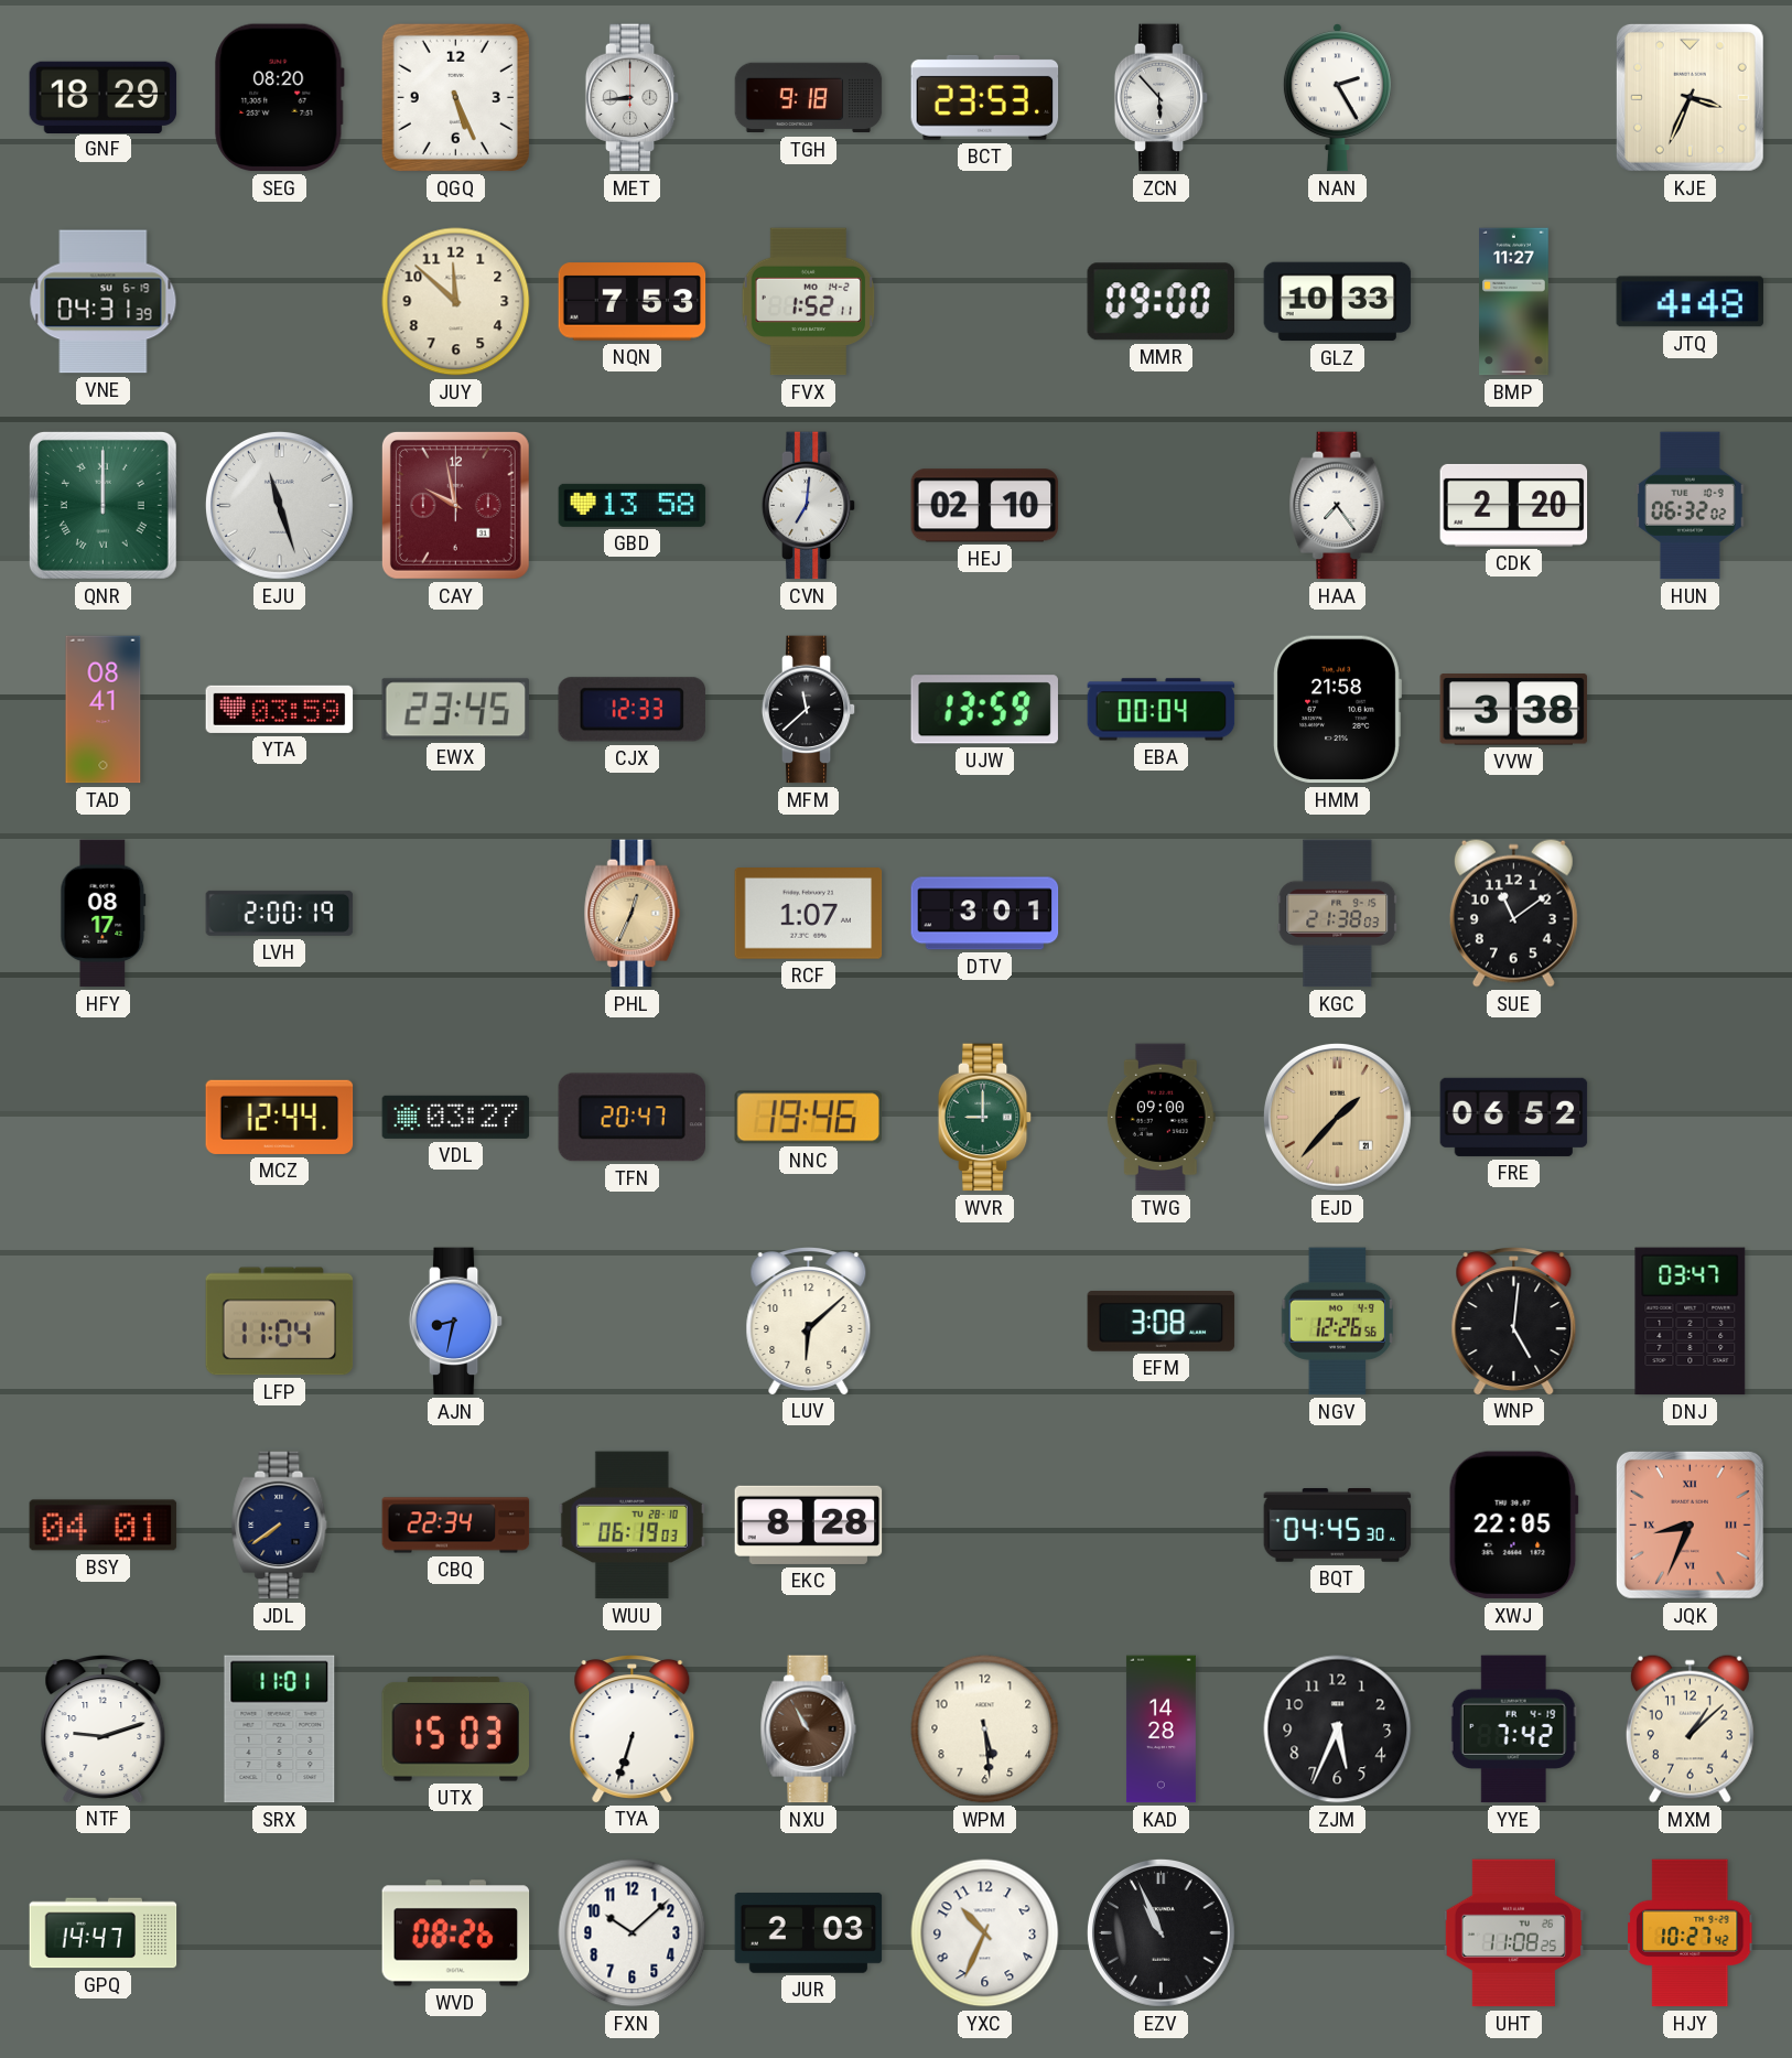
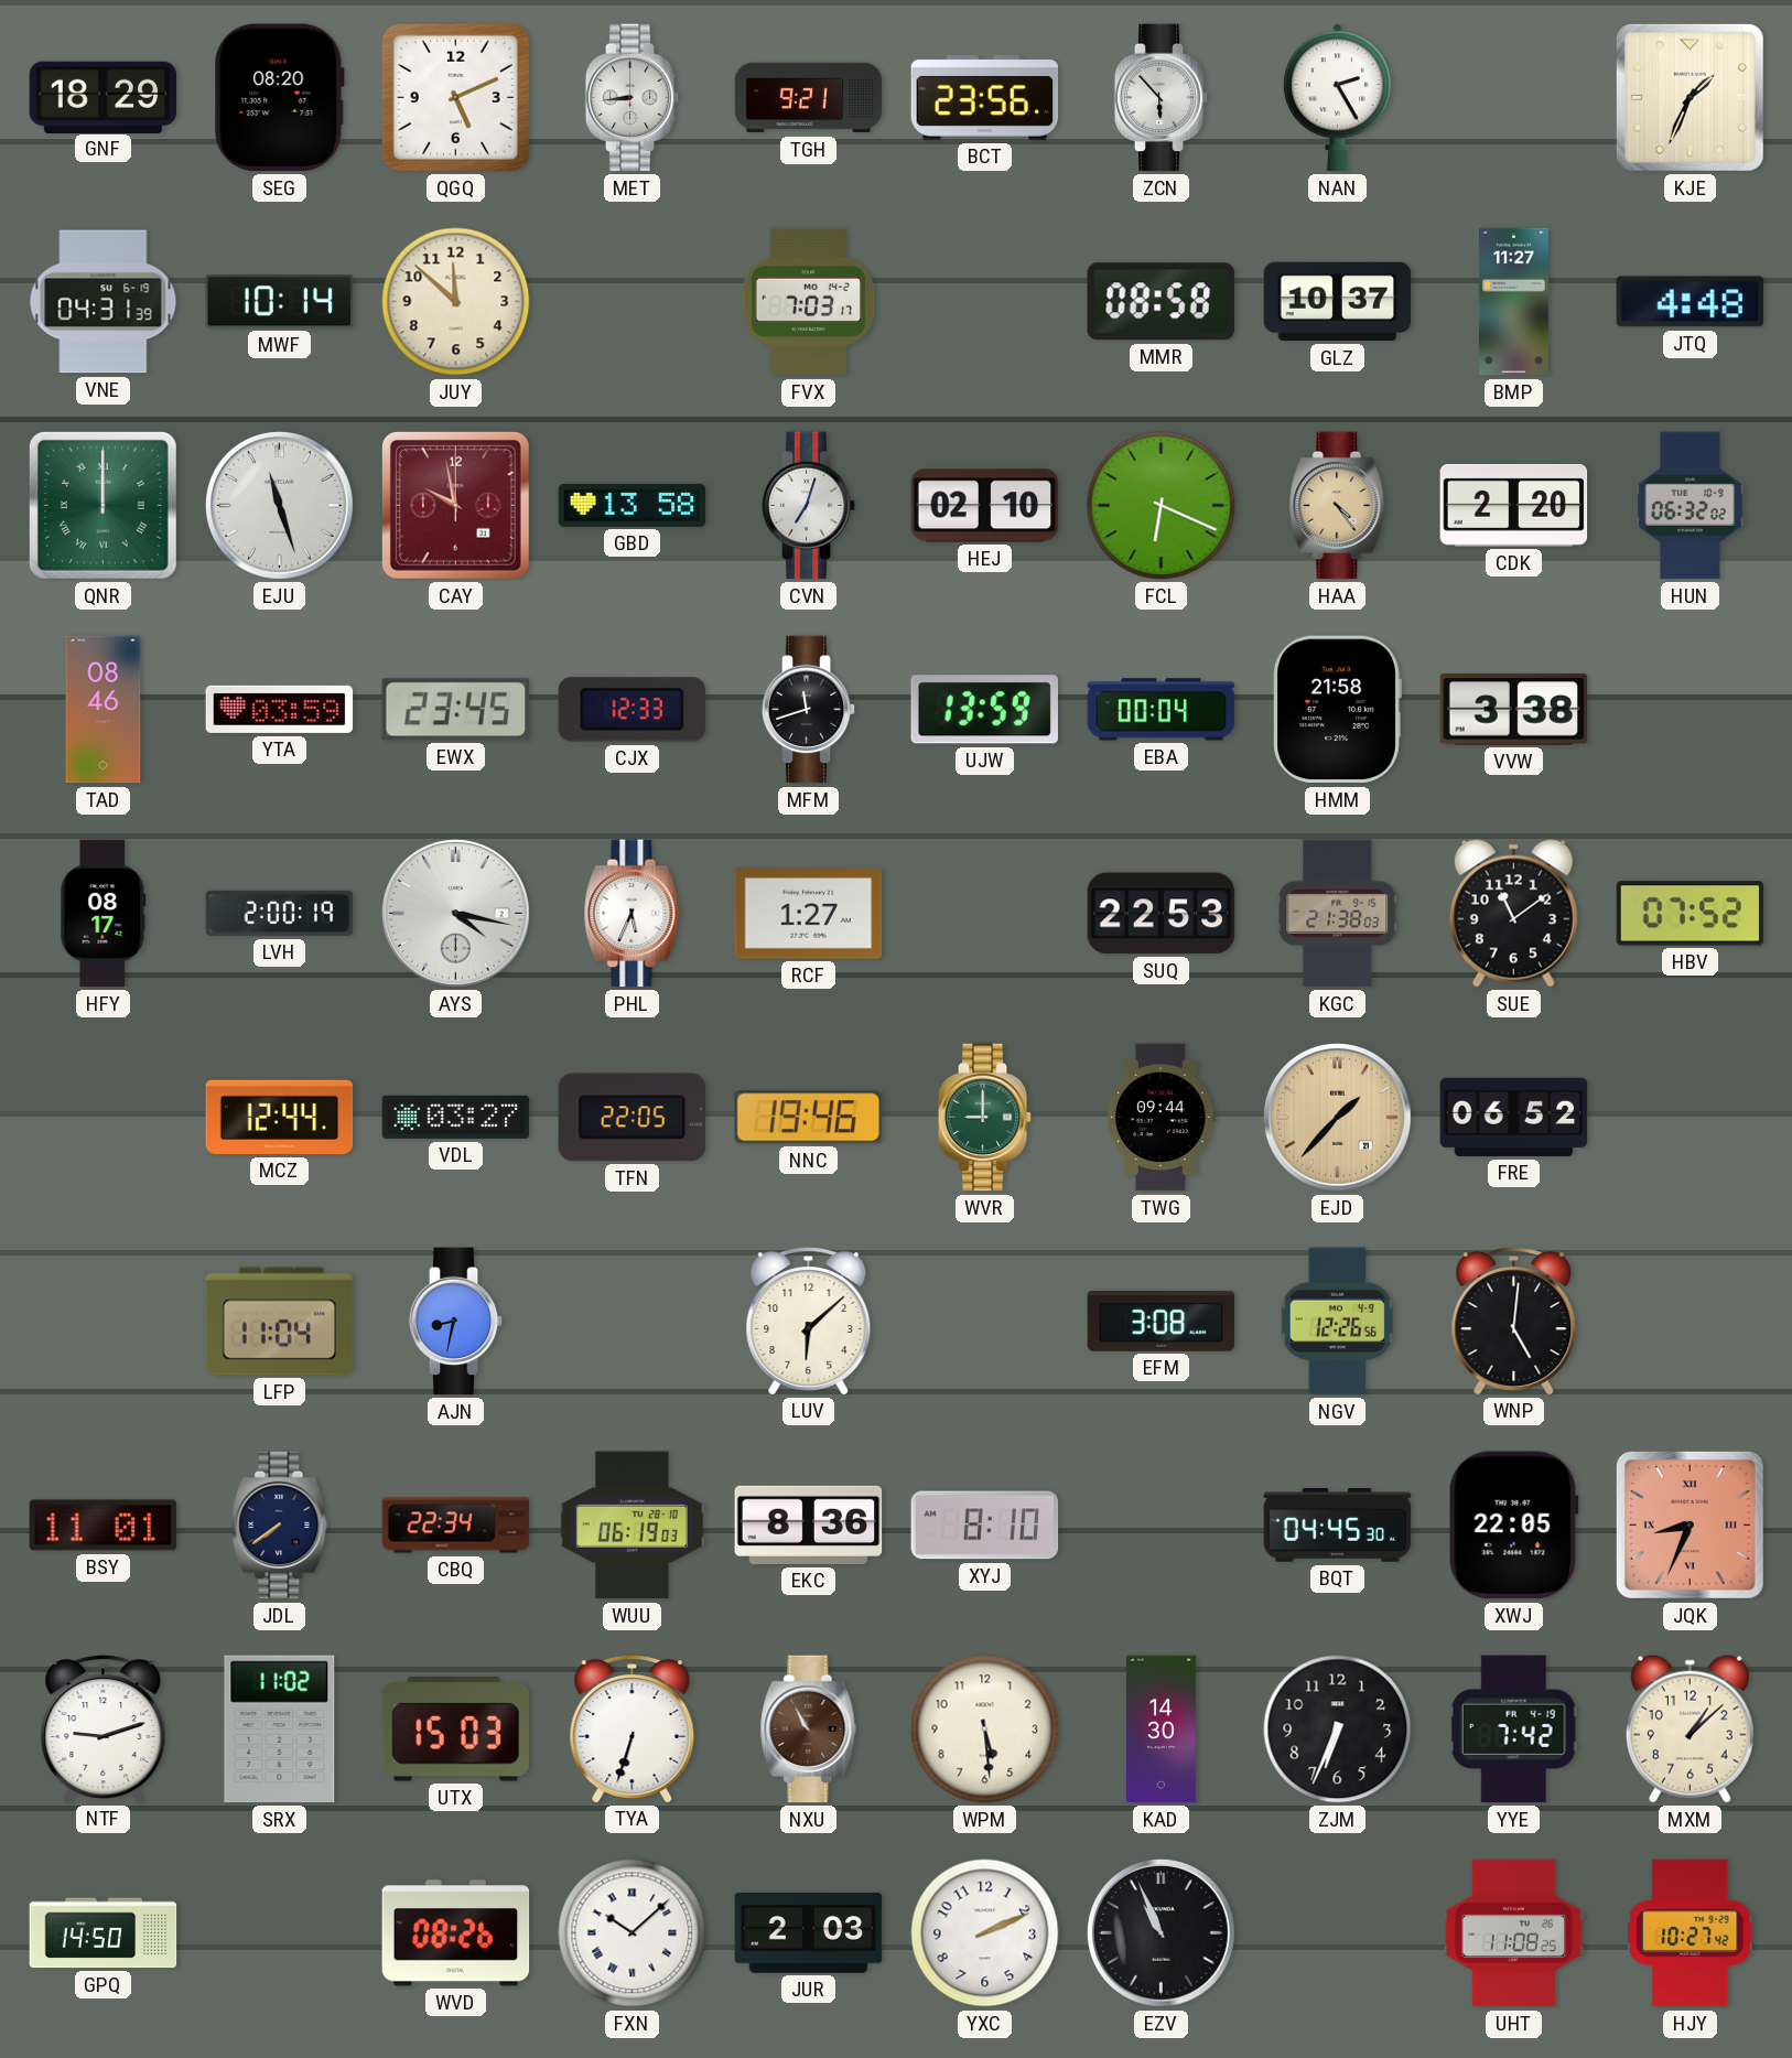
QGQ: 5:26 -> 5:11 (455, 97)
TGH: 9:18 -> 9:21 (809, 98)
BCT: 23:53 -> 23:56 (985, 97)
KJE: 3:34 -> 1:34 (1690, 97)
MWF: none -> 10:14 (280, 302)
NQN: 7:53 -> none (633, 302)
FVX: 1:52 -> 7:03 (809, 302)
MMR: 09:00 -> 08:58 (1161, 302)
GLZ: 10:33 -> 10:37 (1338, 302)
CVN: 7:01 -> 7:03 (809, 506)
FCL: none -> 6:19 (1162, 506)
HAA: 7:24 -> 4:24 (1338, 506)
HAA dial: white -> champagne (1338, 506)
TAD: 08:41 -> 08:46 (104, 710)
MFM: 11:38 -> 11:42 (809, 710)
AYS: none -> 4:17 (455, 913)
PHL: 12:34 -> 5:34 (633, 914)
PHL dial: champagne -> white (633, 914)
RCF: 1:07 -> 1:27 (809, 914)
DTV: 3:01 -> none (985, 914)
SUQ: none -> 22:53 (1162, 914)
HBV: none -> 07:52 (1691, 914)
TFN: 20:47 -> 22:05 (633, 1118)
TWG: 09:00 -> 09:44 (1161, 1118)
DNJ: 03:47 -> none (1691, 1322)
BSY: 04:01 -> 11:01 (104, 1526)
EKC: 8:28 -> 8:36 (809, 1524)
XYJ: none -> 8:10 (985, 1526)
SRX: 11:01 -> 11:02 (280, 1730)
KAD: 14:28 -> 14:30 (1161, 1730)
ZJM: 5:34 -> 6:34 (1338, 1730)
GPQ: 14:47 -> 14:50 (104, 1933)
FXN numerals: Arabic -> Roman (633, 1933)
YXC: 10:34 -> 2:11 (985, 1933)
